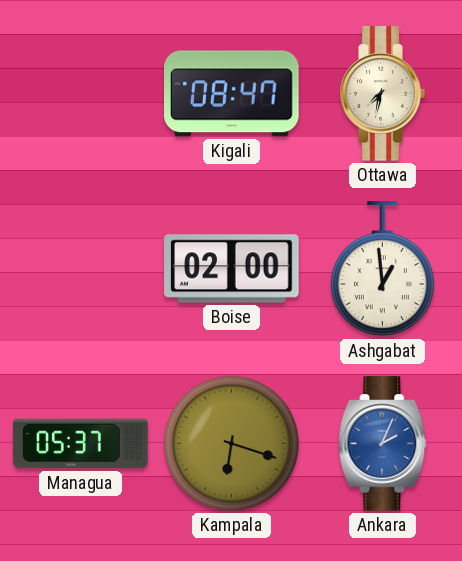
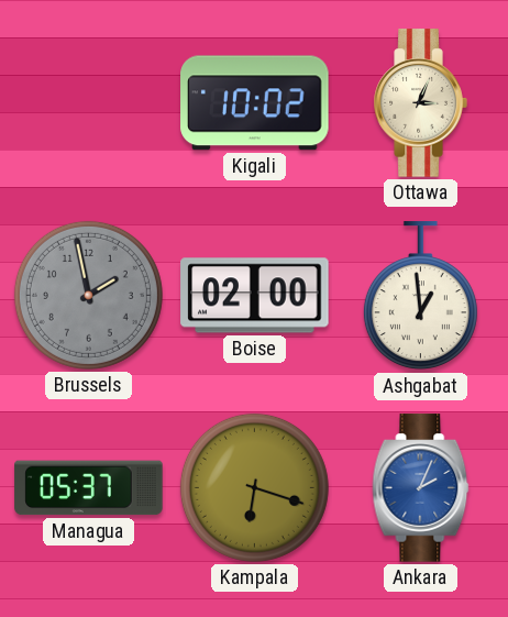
Kigali: 08:47 -> 10:02 (255, 103)
Ottawa: 7:32 -> 3:04 (420, 103)
Brussels: none -> 1:58 (88, 295)
